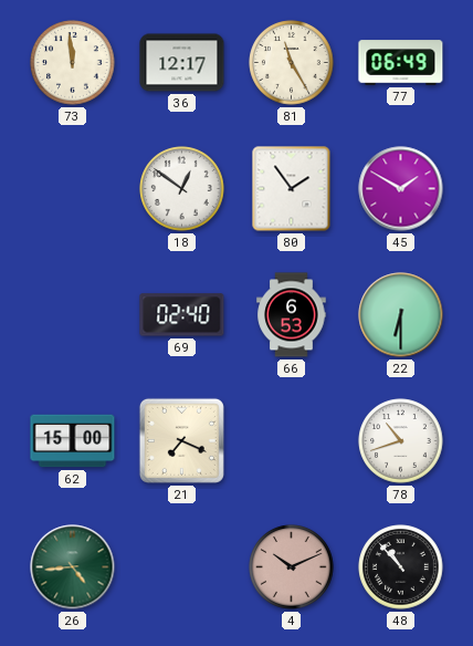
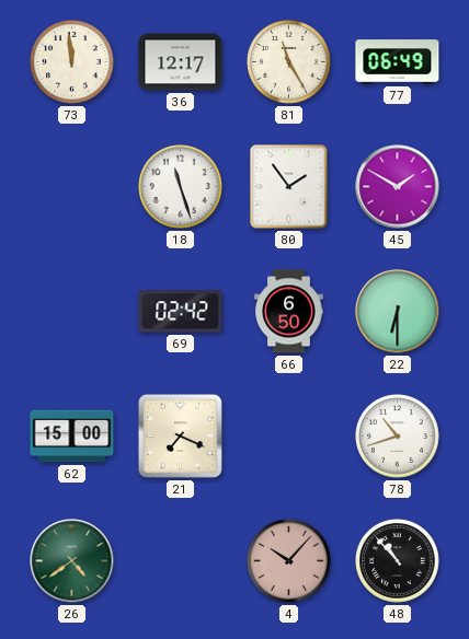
18: 12:51 -> 11:27 (181, 187)
69: 02:40 -> 02:42 (181, 312)
66: 6:53 -> 6:50 (289, 312)
26: 4:44 -> 4:39 (72, 561)
4: 10:11 -> 10:07 (289, 561)
